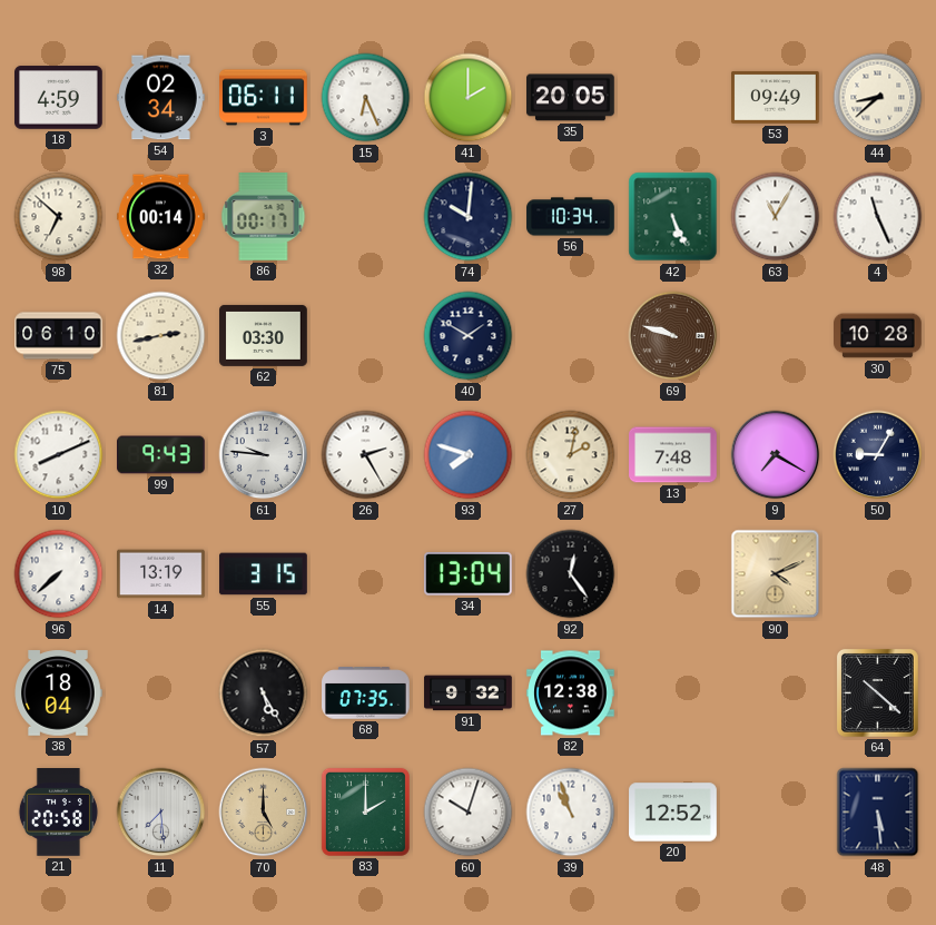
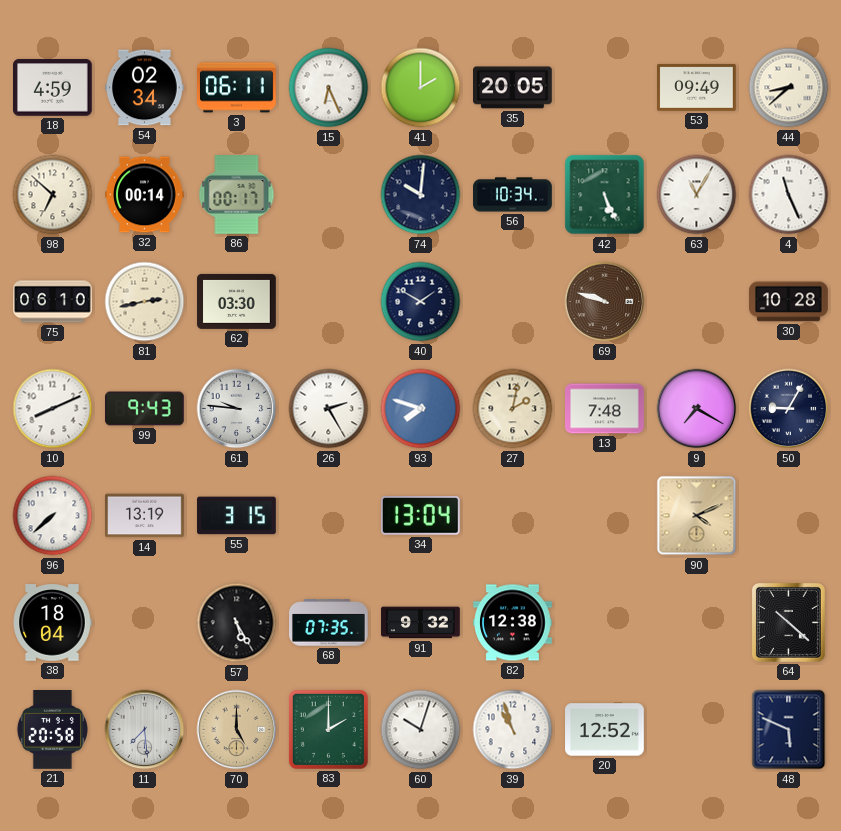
92: 12:24 -> none (571, 574)
48: 5:29 -> 5:49 (789, 730)
